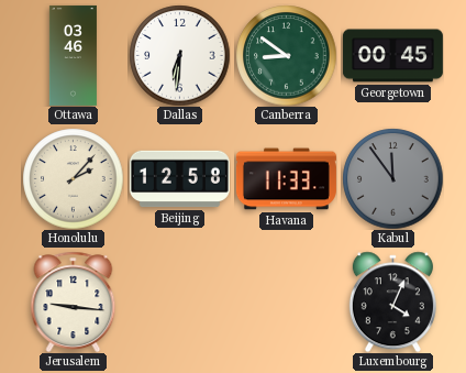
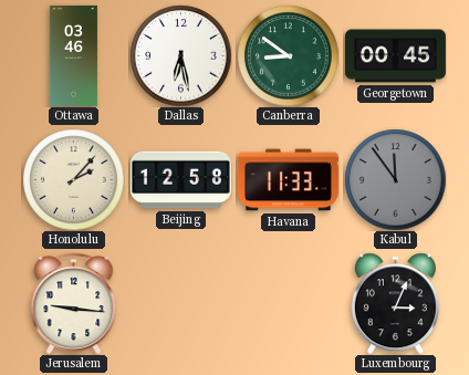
Dallas: 6:31 -> 6:28 (180, 55)
Luxembourg: 4:04 -> 3:04 (395, 303)
